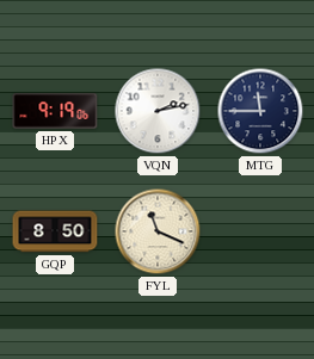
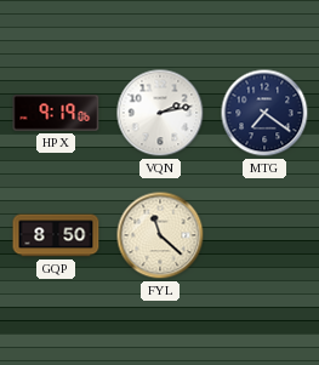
MTG: 11:45 -> 7:21 (264, 113)
FYL: 11:19 -> 11:22 (160, 235)
